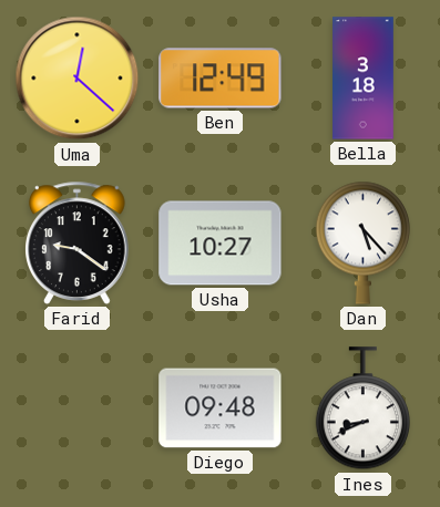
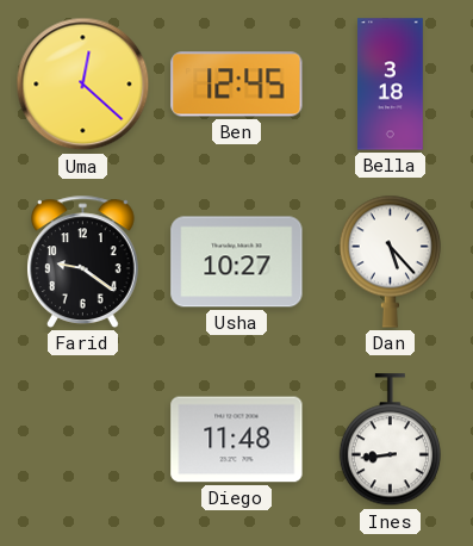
Ben: 12:49 -> 12:45 (237, 85)
Diego: 09:48 -> 11:48 (237, 440)
Ines: 8:41 -> 8:44 (390, 440)
